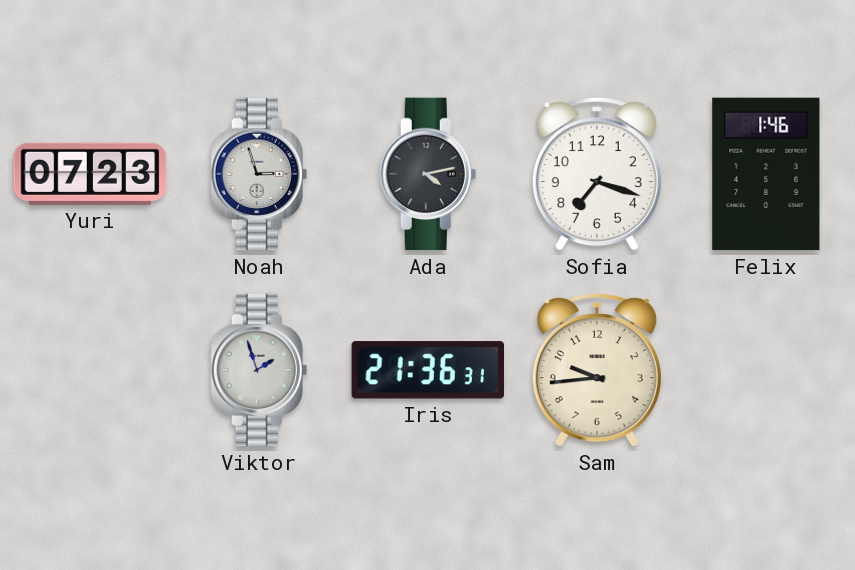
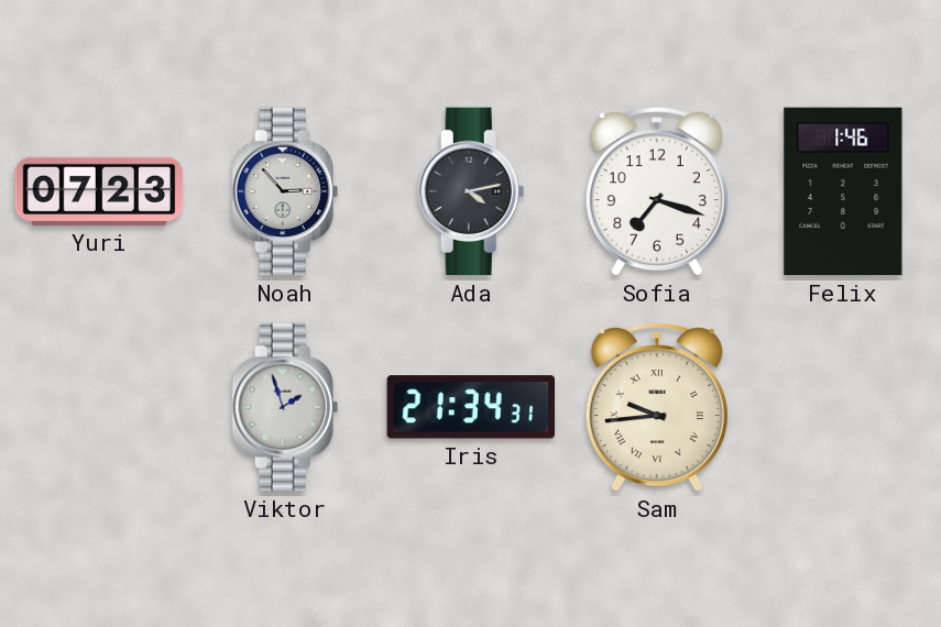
Noah: 2:57 -> 2:53 (285, 191)
Iris: 21:36 -> 21:34 (470, 407)
Sam numerals: Arabic -> Roman (657, 407)
